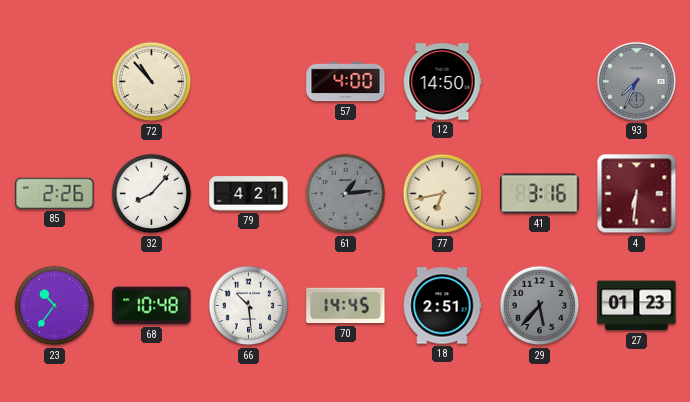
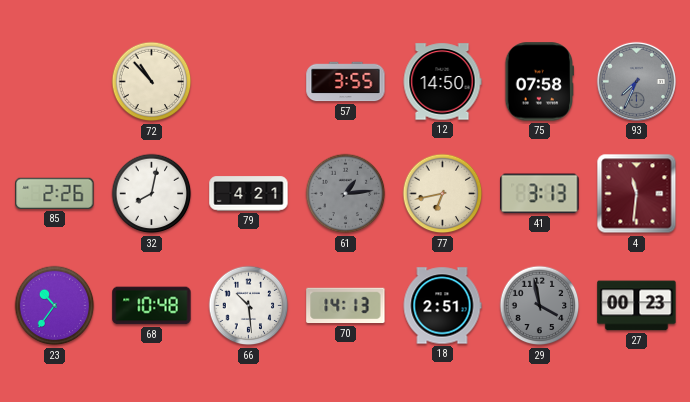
57: 4:00 -> 3:55 (346, 82)
75: none -> 07:58 (539, 82)
32: 8:07 -> 8:02 (152, 194)
41: 3:16 -> 3:13 (540, 194)
4: 6:31 -> 11:31 (637, 194)
70: 14:45 -> 14:13 (346, 306)
29: 5:37 -> 3:58 (540, 306)
27: 01:23 -> 00:23 (637, 306)
